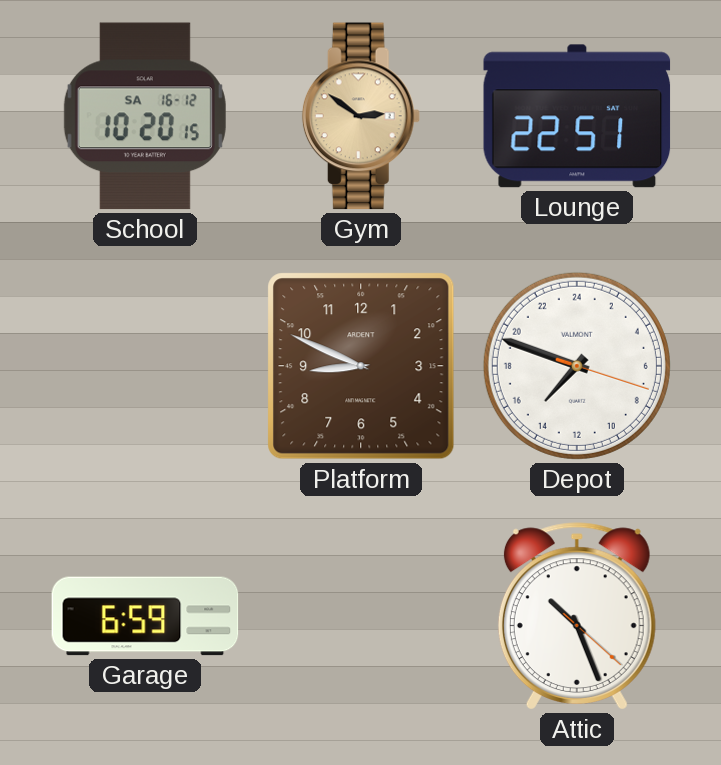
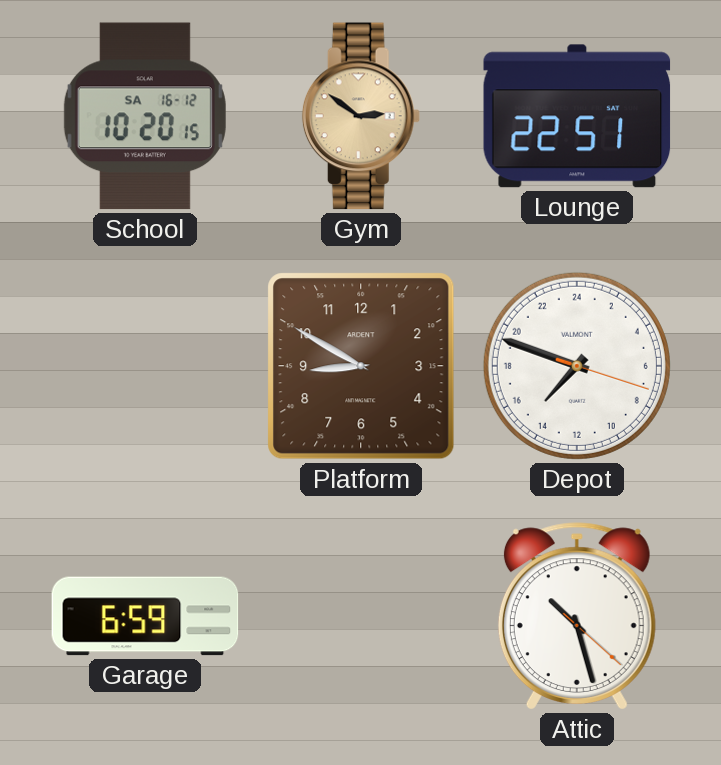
Platform: 8:49 -> 8:50 (361, 366)
Attic: 10:26 -> 10:27 (577, 616)
